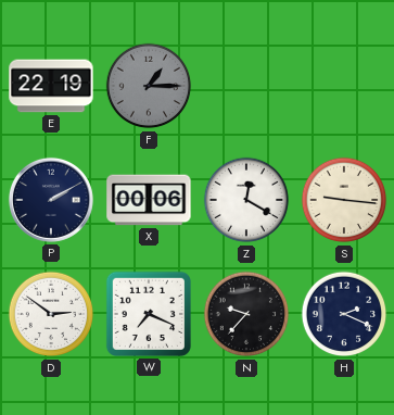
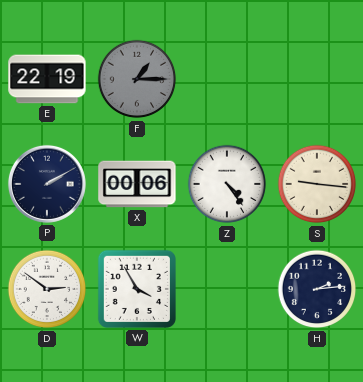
Z: 12:20 -> 4:24 (227, 184)
W: 7:19 -> 3:55 (137, 289)
N: 9:37 -> none (246, 314)
H: 2:19 -> 2:14 (317, 289)
